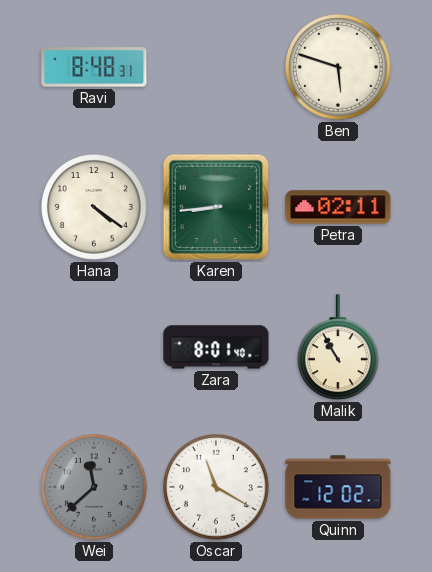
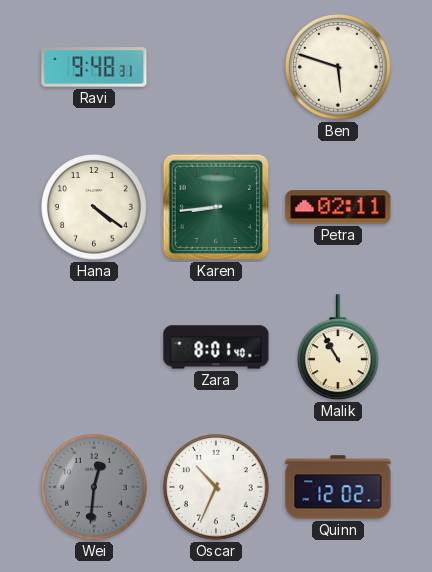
Ravi: 8:48 -> 9:48 (94, 67)
Wei: 11:38 -> 12:31 (95, 488)
Oscar: 11:20 -> 10:34 (217, 488)
